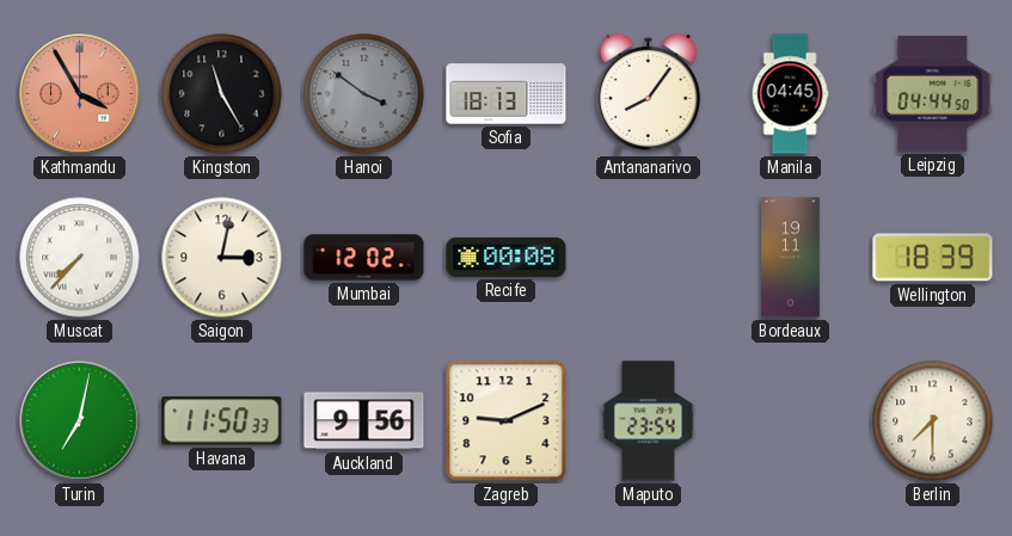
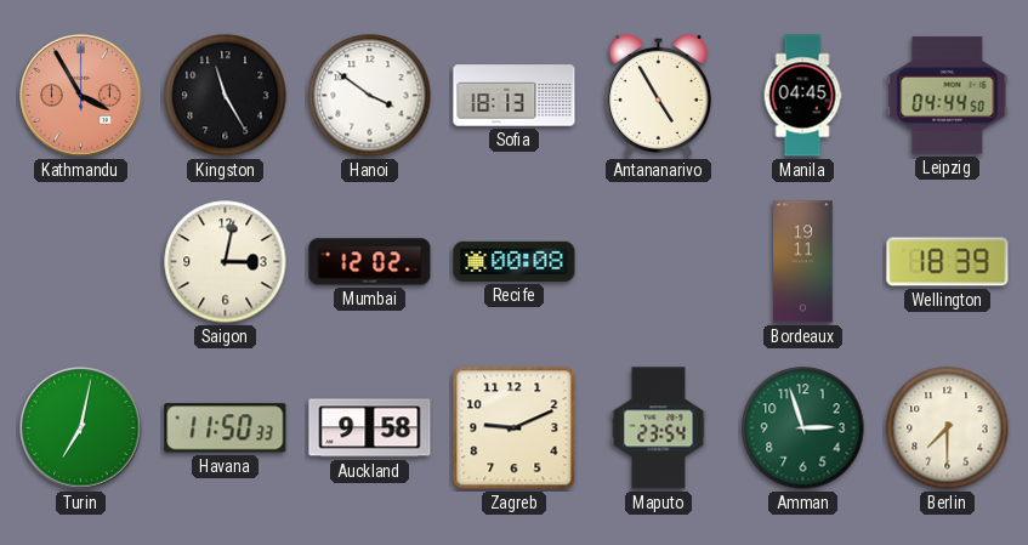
Hanoi dial: grey -> white (370, 96)
Antananarivo: 8:06 -> 4:55 (658, 95)
Muscat: 7:37 -> none (80, 258)
Auckland: 9:56 -> 9:58 (370, 428)
Amman: none -> 2:57 (803, 428)
